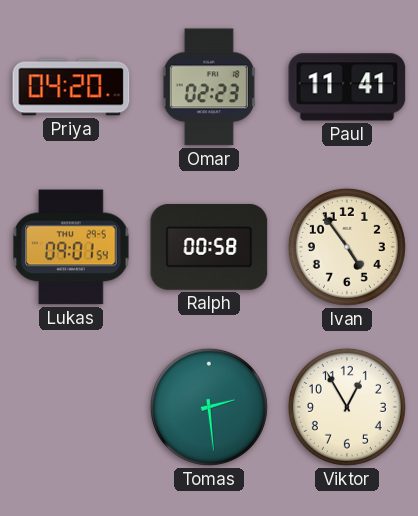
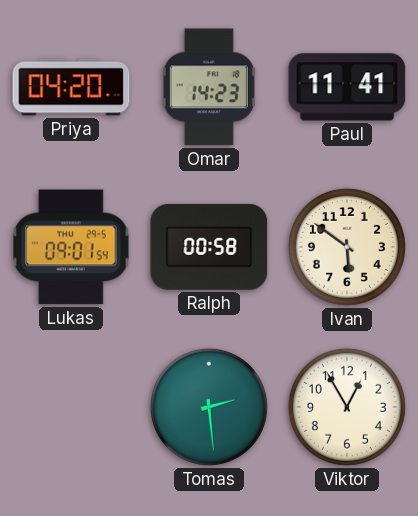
Omar: 02:23 -> 14:23 (209, 87)
Ivan: 4:54 -> 5:51 (347, 247)
